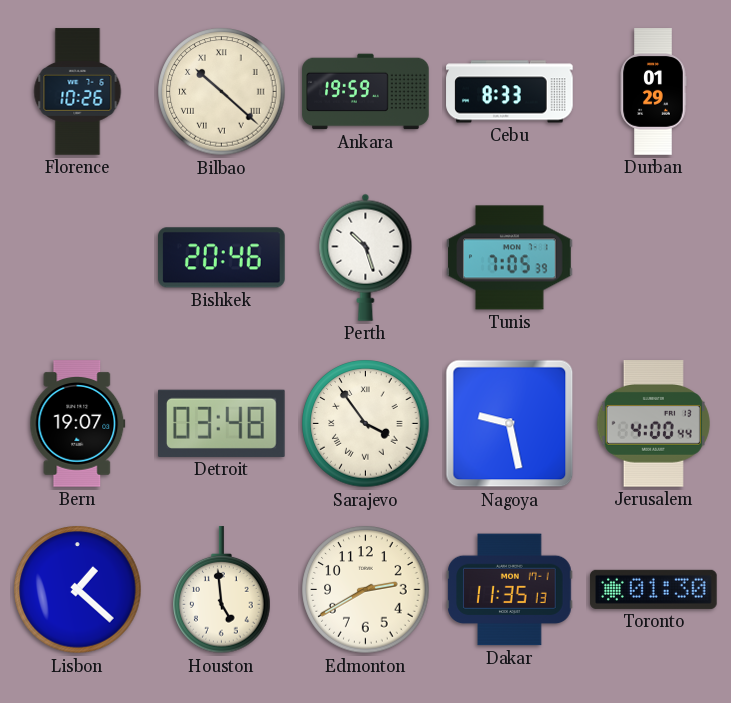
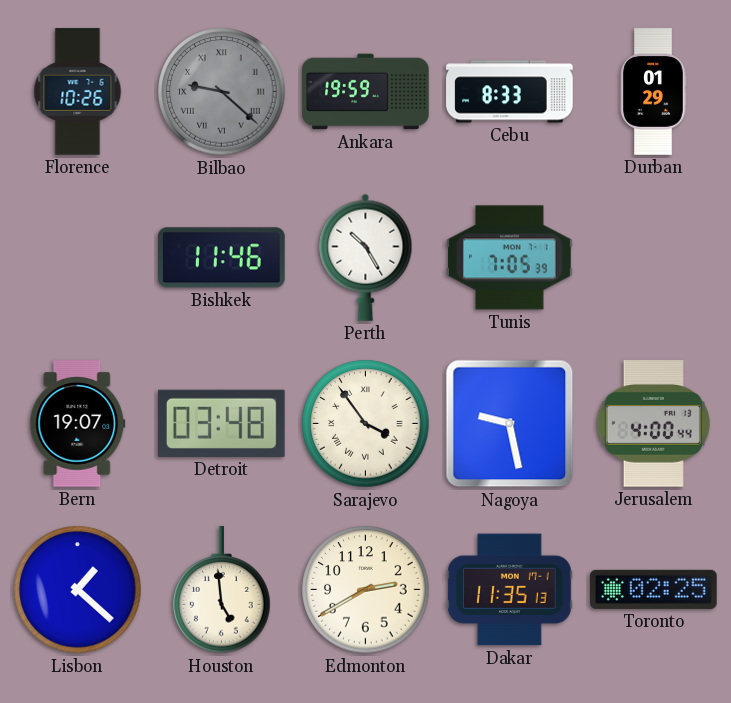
Bilbao: 10:22 -> 9:22 (222, 92)
Bilbao dial: cream -> grey (222, 92)
Bishkek: 20:46 -> 11:46 (222, 258)
Perth: 10:27 -> 10:25 (366, 257)
Toronto: 01:30 -> 02:25 (654, 589)
